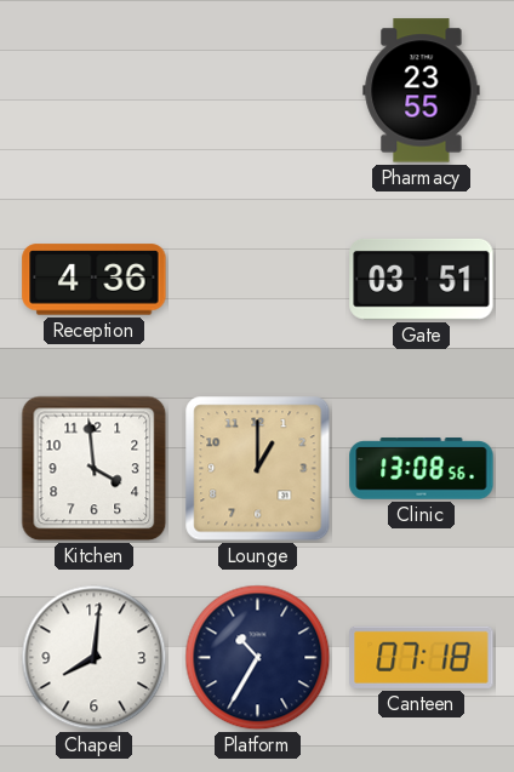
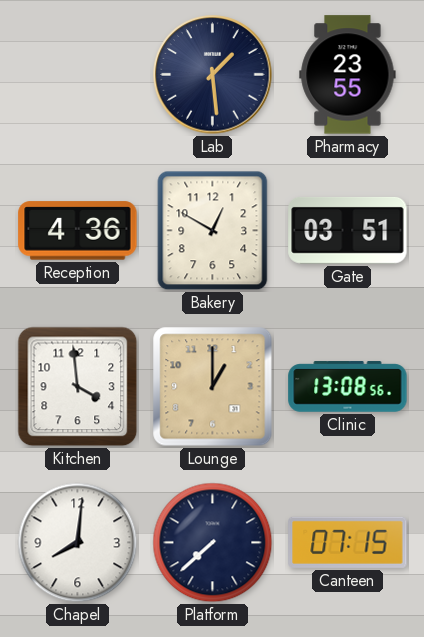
Lab: none -> 1:29 (213, 75)
Bakery: none -> 12:50 (213, 231)
Platform: 10:35 -> 7:38 (213, 543)
Canteen: 07:18 -> 07:15 (348, 542)
